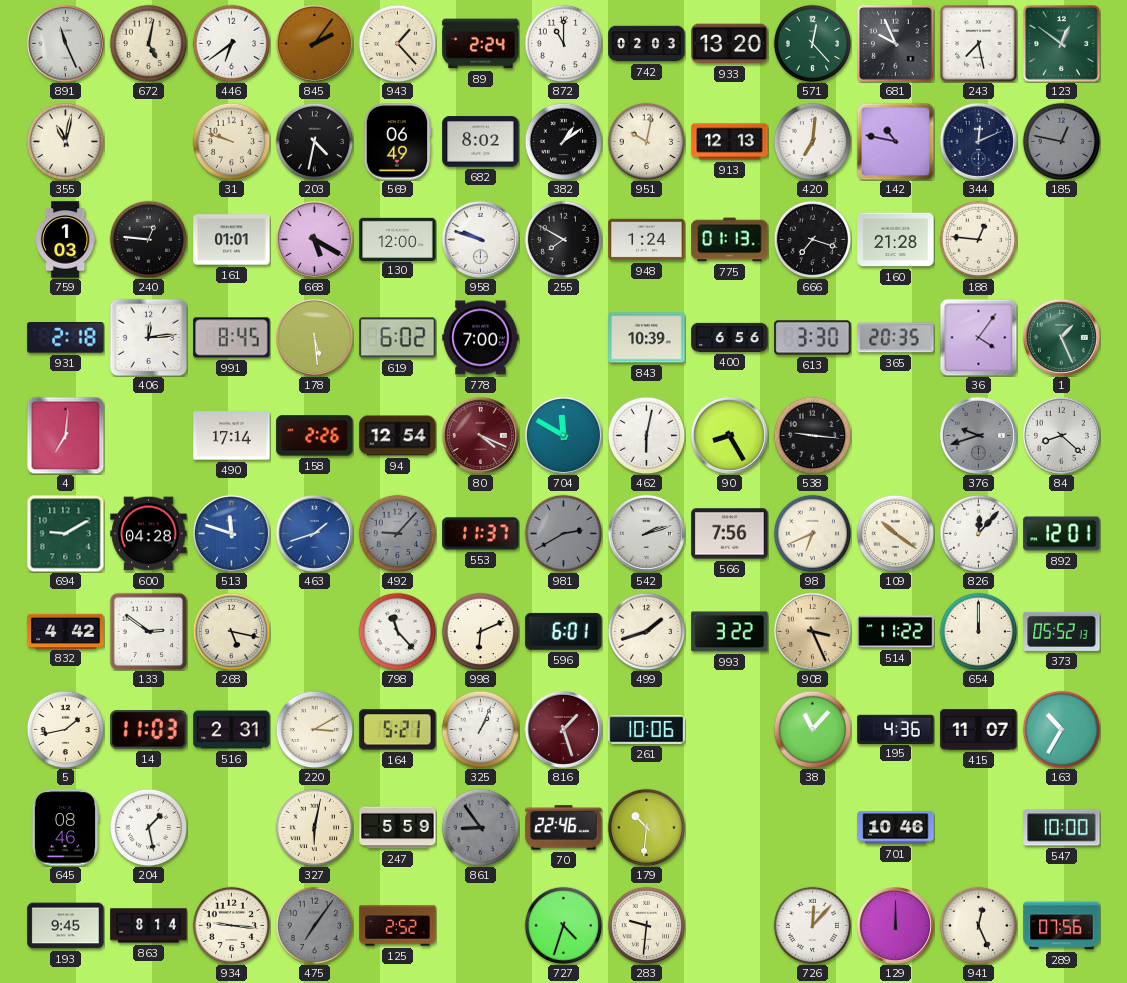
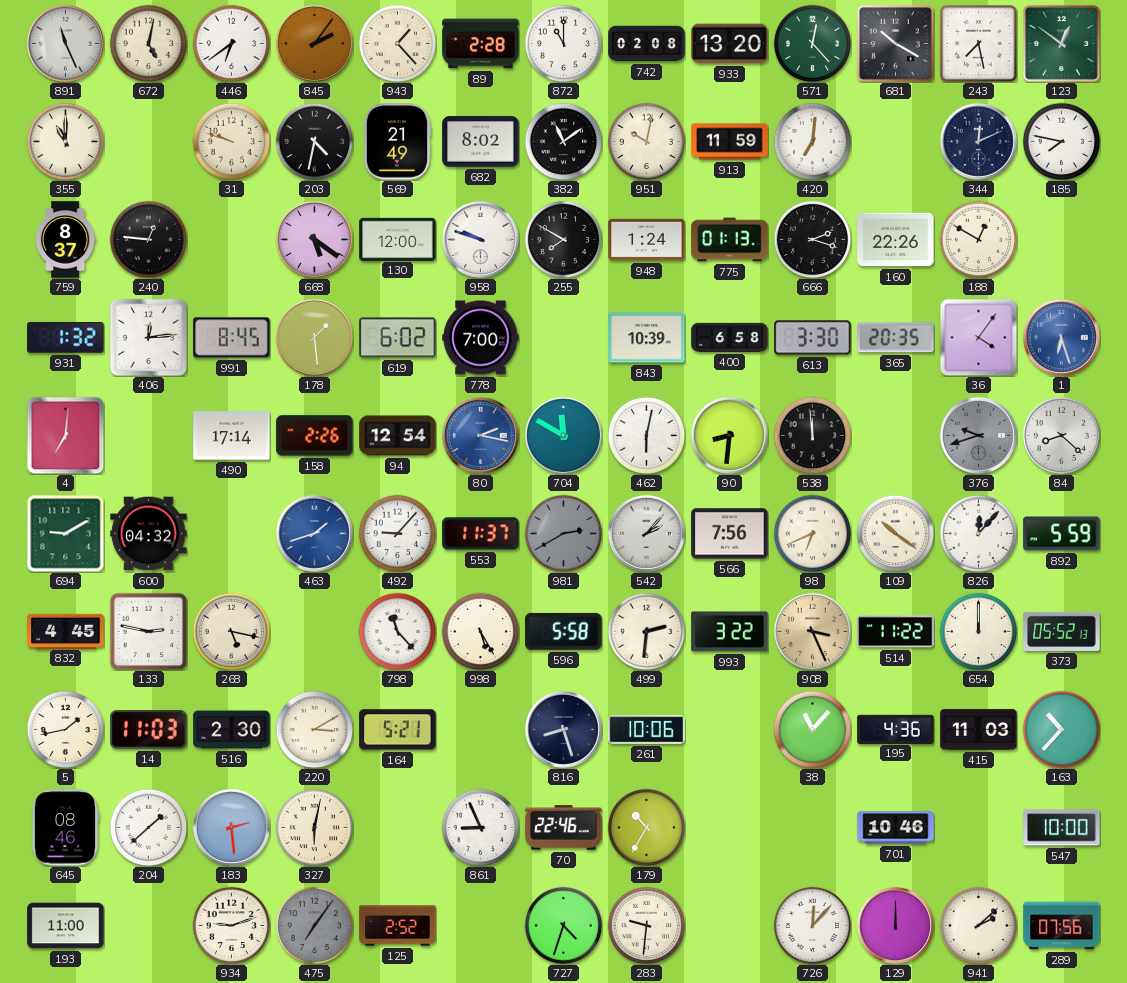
89: 2:24 -> 2:28 (481, 44)
742: 02:03 -> 02:08 (647, 44)
681: 9:56 -> 10:20 (896, 44)
355: 11:02 -> 11:00 (65, 141)
569: 06:49 -> 21:49 (397, 142)
382: 1:09 -> 11:09 (563, 141)
913: 12:13 -> 11:59 (730, 142)
142: 10:47 -> none (895, 141)
185: 12:47 -> 7:47 (1061, 141)
185 dial: grey -> white (1061, 141)
759: 1:03 -> 8:37 (65, 240)
161: 01:01 -> none (232, 240)
668: 5:20 -> 5:21 (314, 239)
666: 7:18 -> 2:18 (812, 239)
160: 21:28 -> 22:26 (896, 240)
188: 12:46 -> 12:50 (978, 239)
931: 2:18 -> 1:32 (66, 338)
178: 5:29 -> 1:29 (314, 337)
400: 6:56 -> 6:58 (730, 337)
1: 1:26 -> 6:27 (1061, 337)
1 dial: green -> blue (1061, 337)
80: 4:19 -> 2:17 (480, 435)
80 dial: burgundy -> blue (480, 435)
90: 8:25 -> 8:31 (729, 435)
538: 9:16 -> 11:59 (812, 435)
600: 04:28 -> 04:32 (149, 534)
513: 11:48 -> none (231, 533)
492 dial: grey -> white (397, 533)
542: 2:12 -> 2:07 (646, 533)
892: 12:01 -> 5:59 (1062, 534)
832: 4:42 -> 4:45 (66, 631)
133: 2:51 -> 2:47 (148, 631)
998: 6:11 -> 5:25 (480, 631)
596: 6:01 -> 5:58 (564, 631)
499: 1:42 -> 2:31 (646, 631)
516: 2:31 -> 2:30 (232, 730)
325: 1:04 -> none (480, 729)
816: 1:27 -> 8:27 (563, 729)
816 dial: burgundy -> navy (563, 729)
415: 11:07 -> 11:03 (979, 730)
163: 10:35 -> 10:37 (1061, 729)
204: 1:28 -> 1:38 (148, 827)
183: none -> 2:29 (231, 827)
247: 5:59 -> none (398, 828)
861: 8:54 -> 8:56 (480, 827)
861 dial: grey -> white (480, 827)
179: 10:31 -> 10:35 (646, 827)
193: 9:45 -> 11:00 (66, 926)
863: 8:14 -> none (149, 926)
934: 9:16 -> 9:12 (231, 925)
941: 12:26 -> 2:08 (978, 925)
